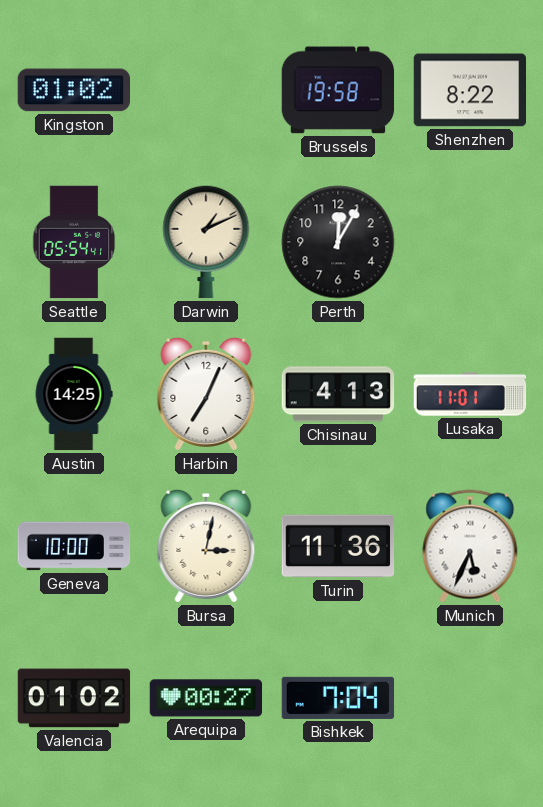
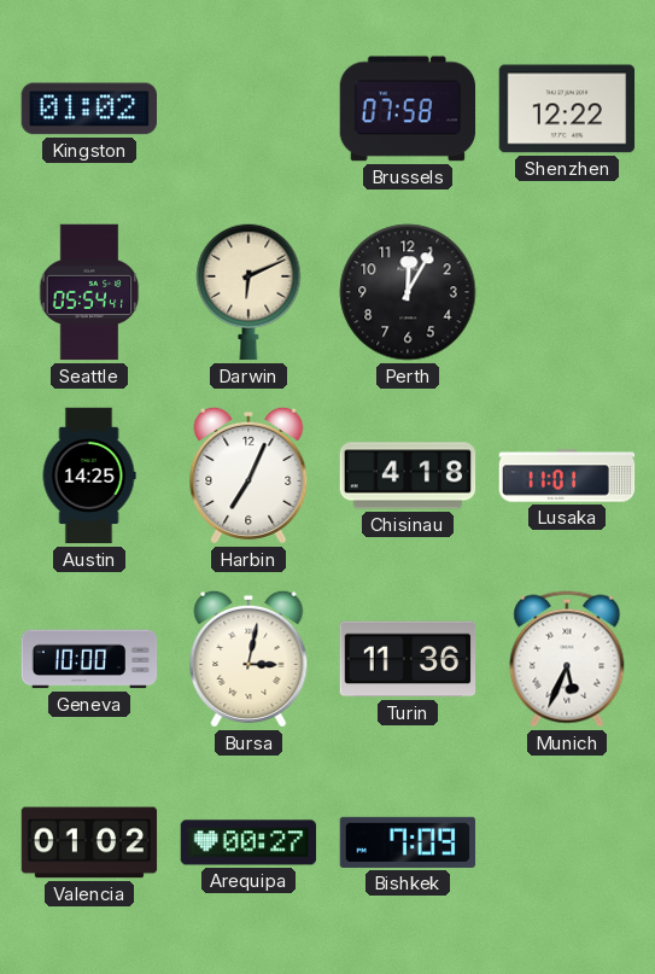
Brussels: 19:58 -> 07:58 (408, 109)
Shenzhen: 8:22 -> 12:22 (567, 109)
Darwin: 1:11 -> 6:11 (248, 292)
Chisinau: 4:13 -> 4:18 (408, 476)
Bishkek: 7:04 -> 7:09 (408, 842)
